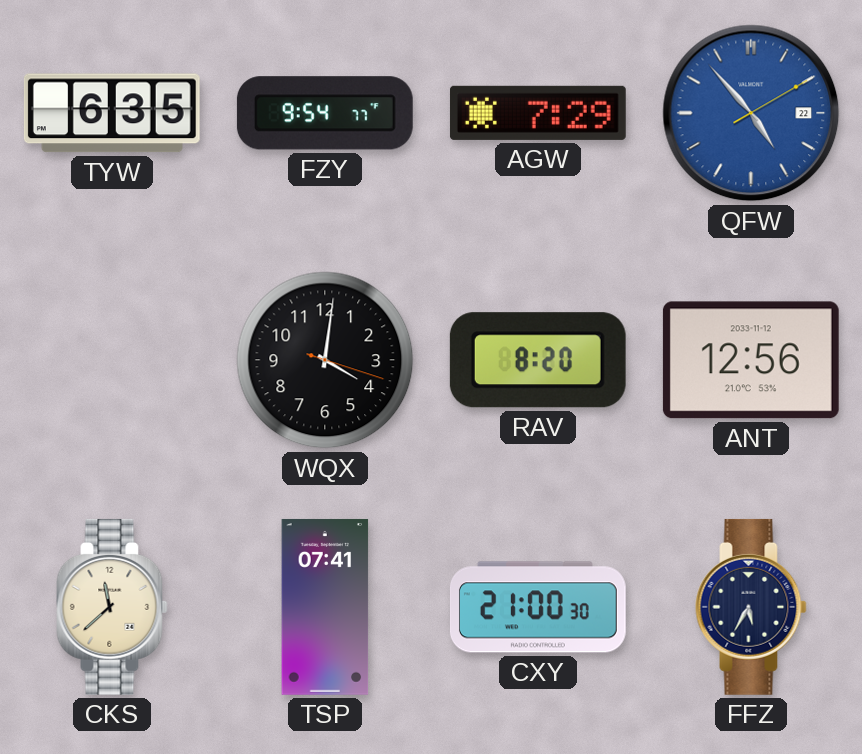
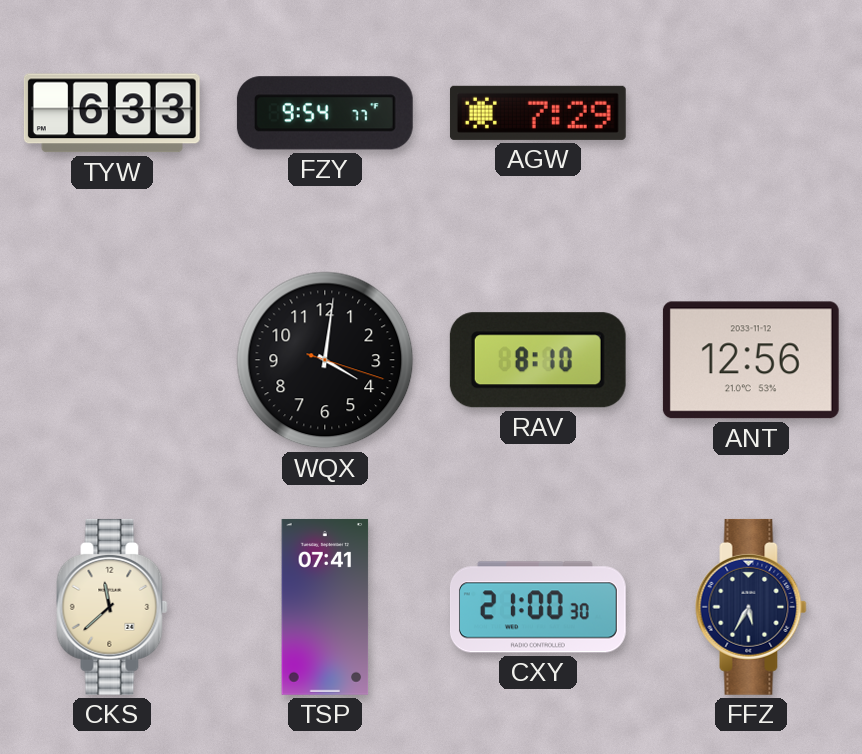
TYW: 6:35 -> 6:33 (112, 113)
QFW: 4:53 -> none (751, 113)
RAV: 8:20 -> 8:10 (538, 360)
